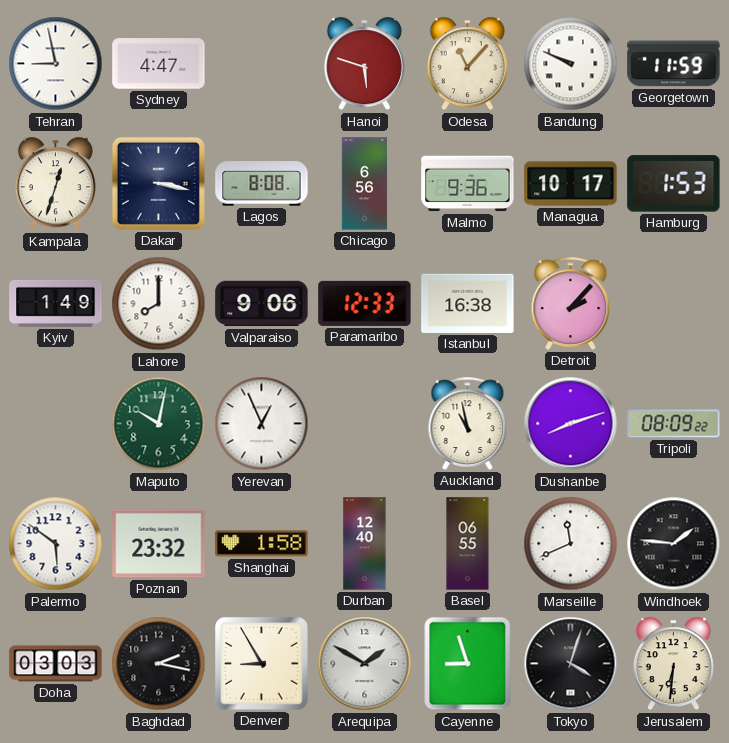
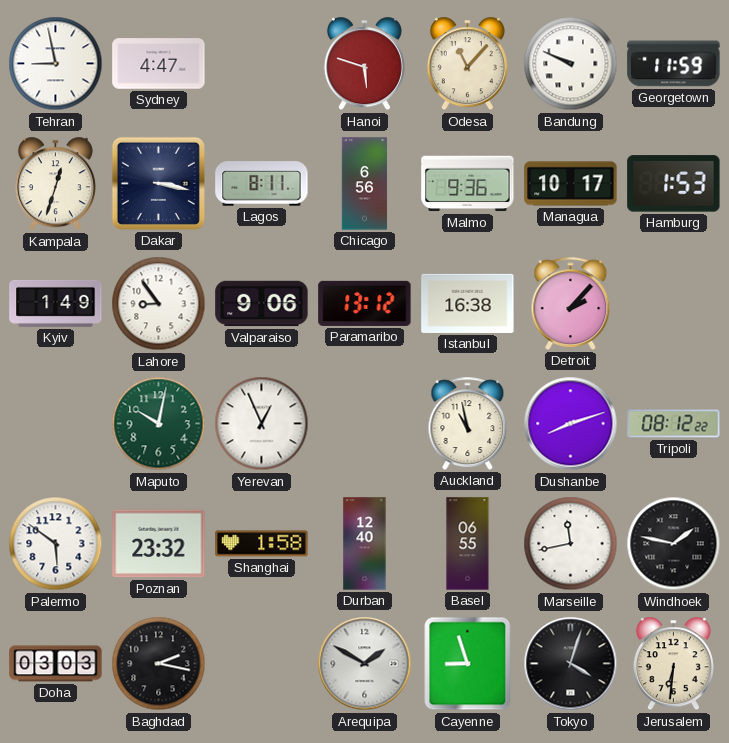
Lagos: 8:08 -> 8:11 (262, 184)
Lahore: 8:00 -> 8:54 (159, 304)
Paramaribo: 12:33 -> 13:12 (365, 303)
Tripoli: 08:09 -> 08:12 (674, 424)
Marseille: 11:41 -> 11:43 (571, 544)
Windhoek: 1:46 -> 1:47 (674, 544)
Denver: 8:55 -> none (262, 664)
